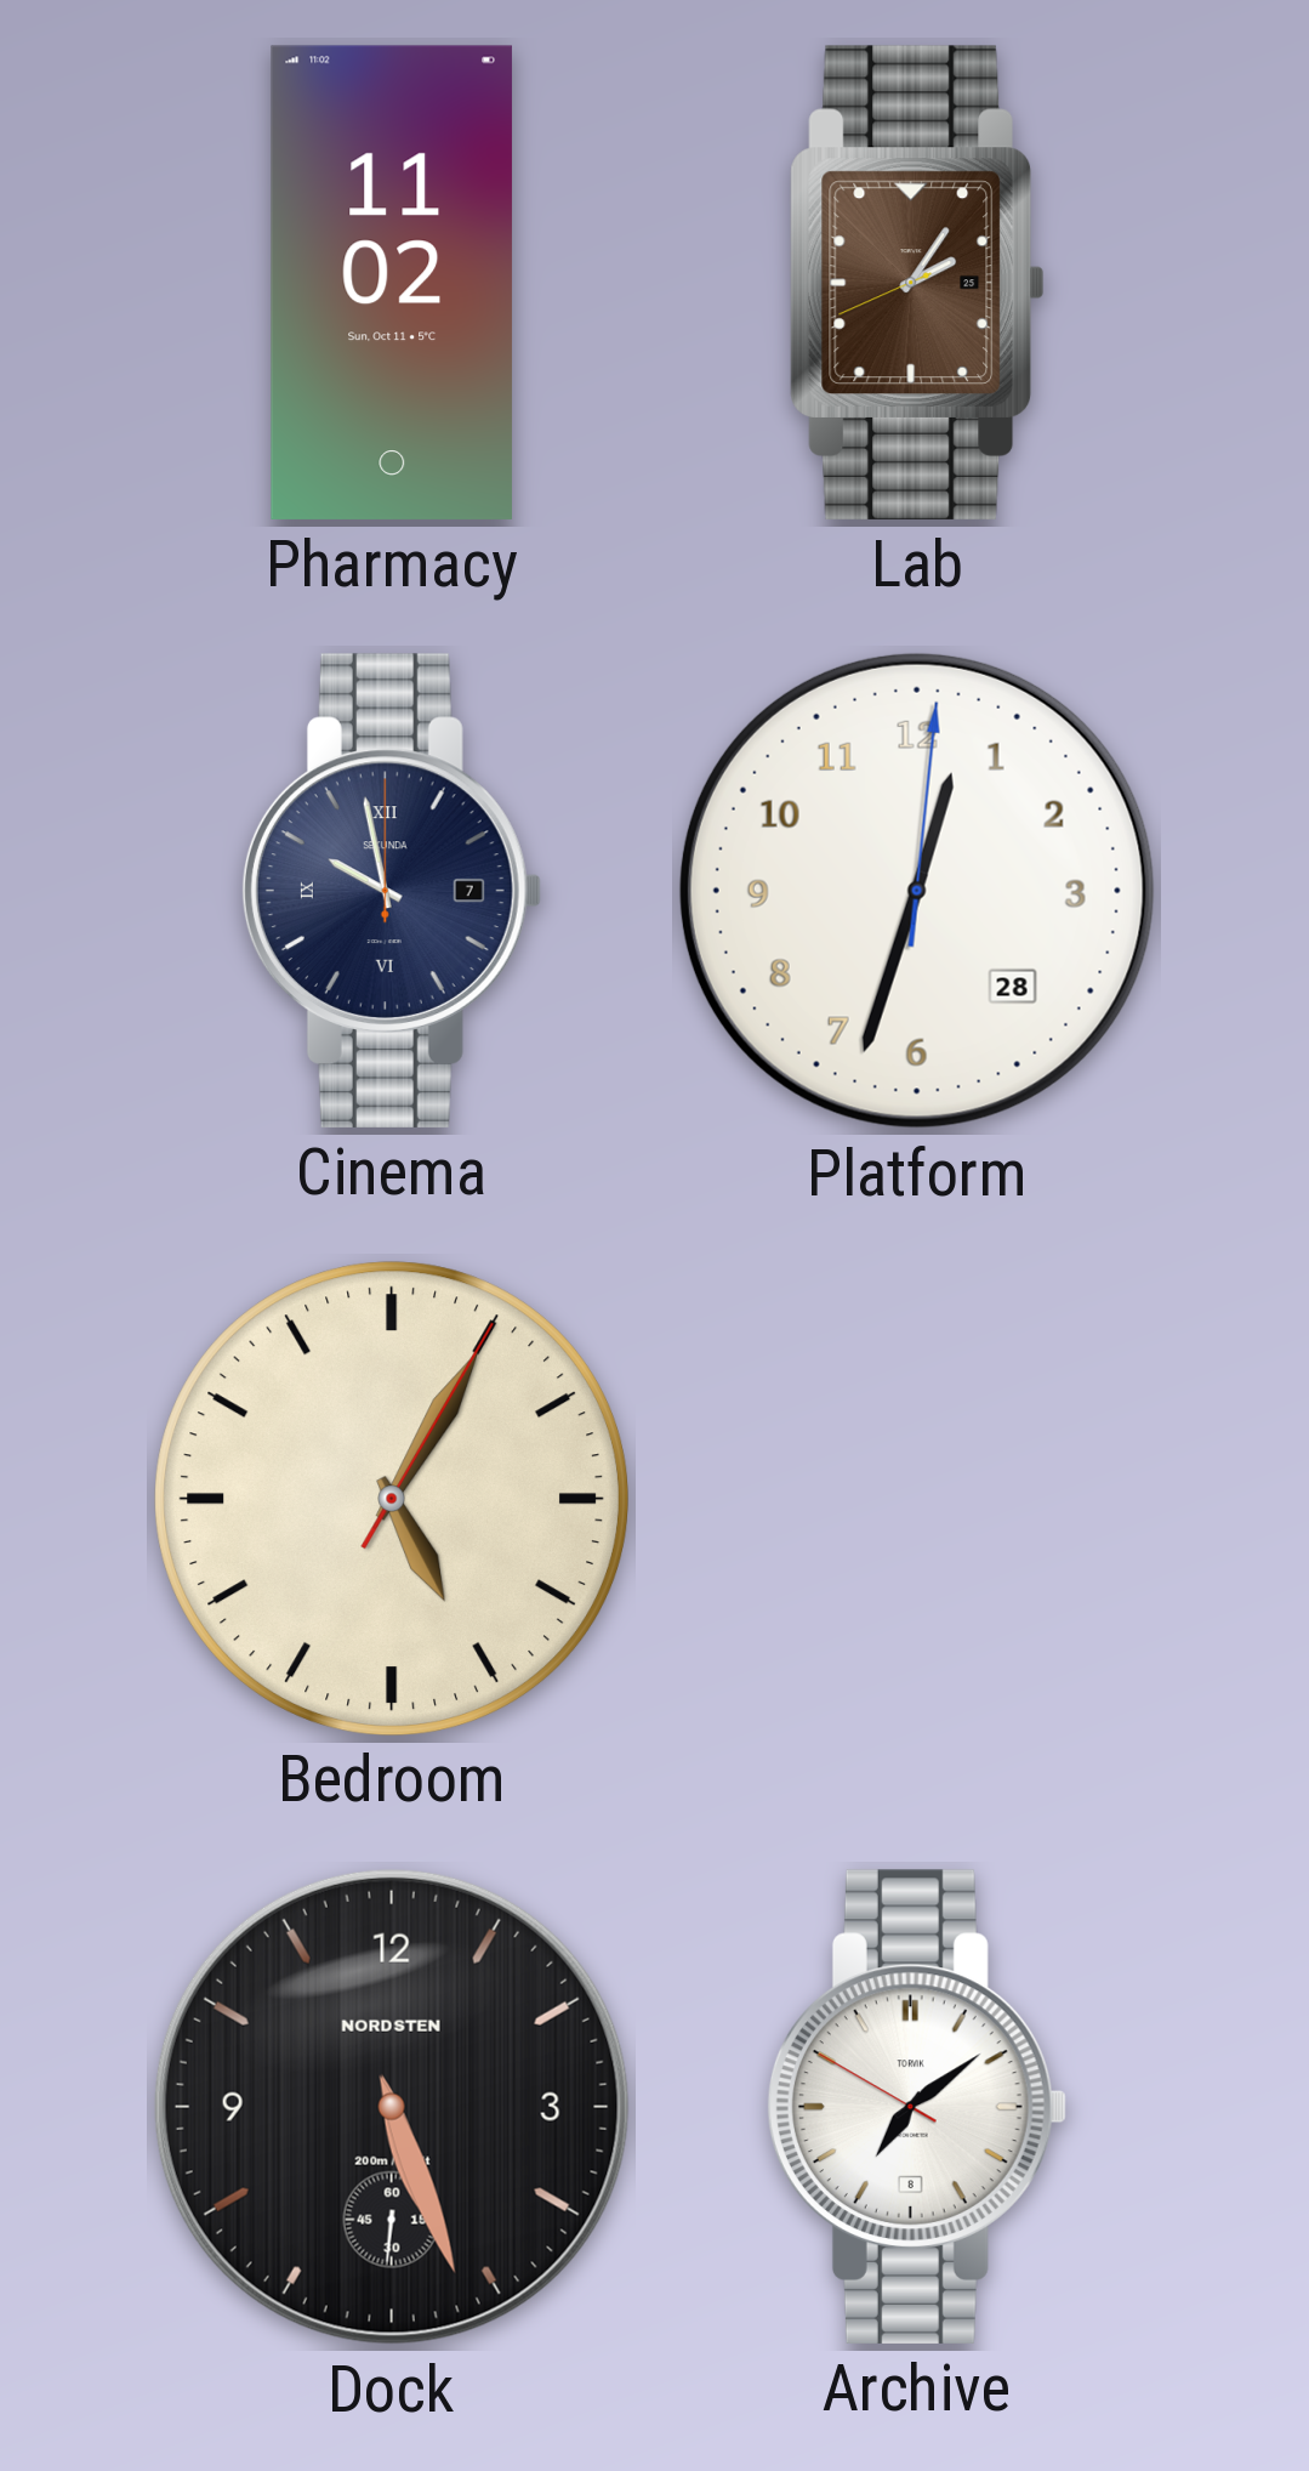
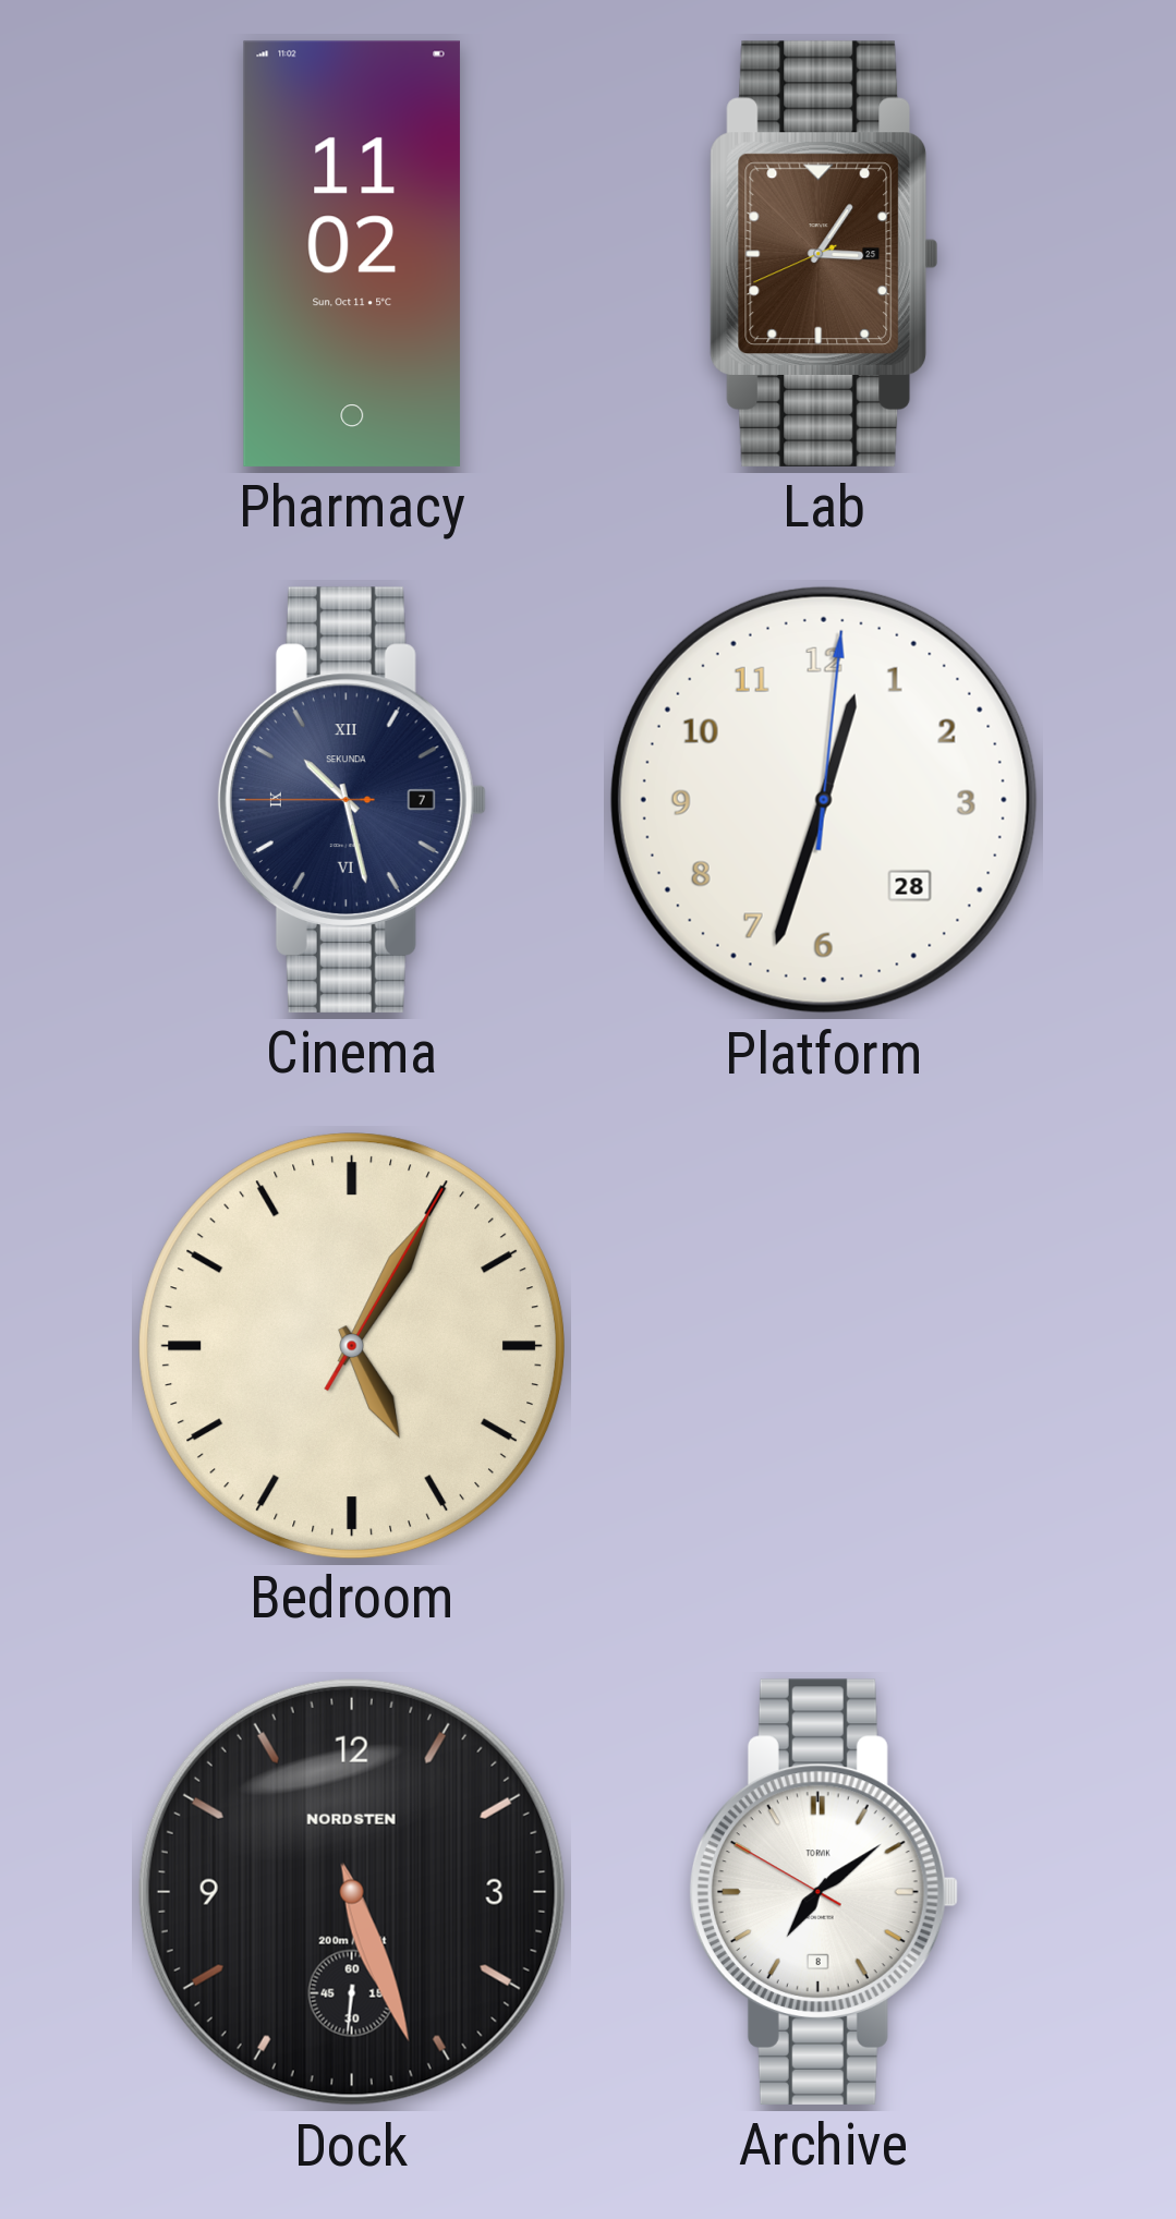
Lab: 2:05 -> 3:05 (824, 254)
Cinema: 9:58 -> 10:27 (351, 800)
